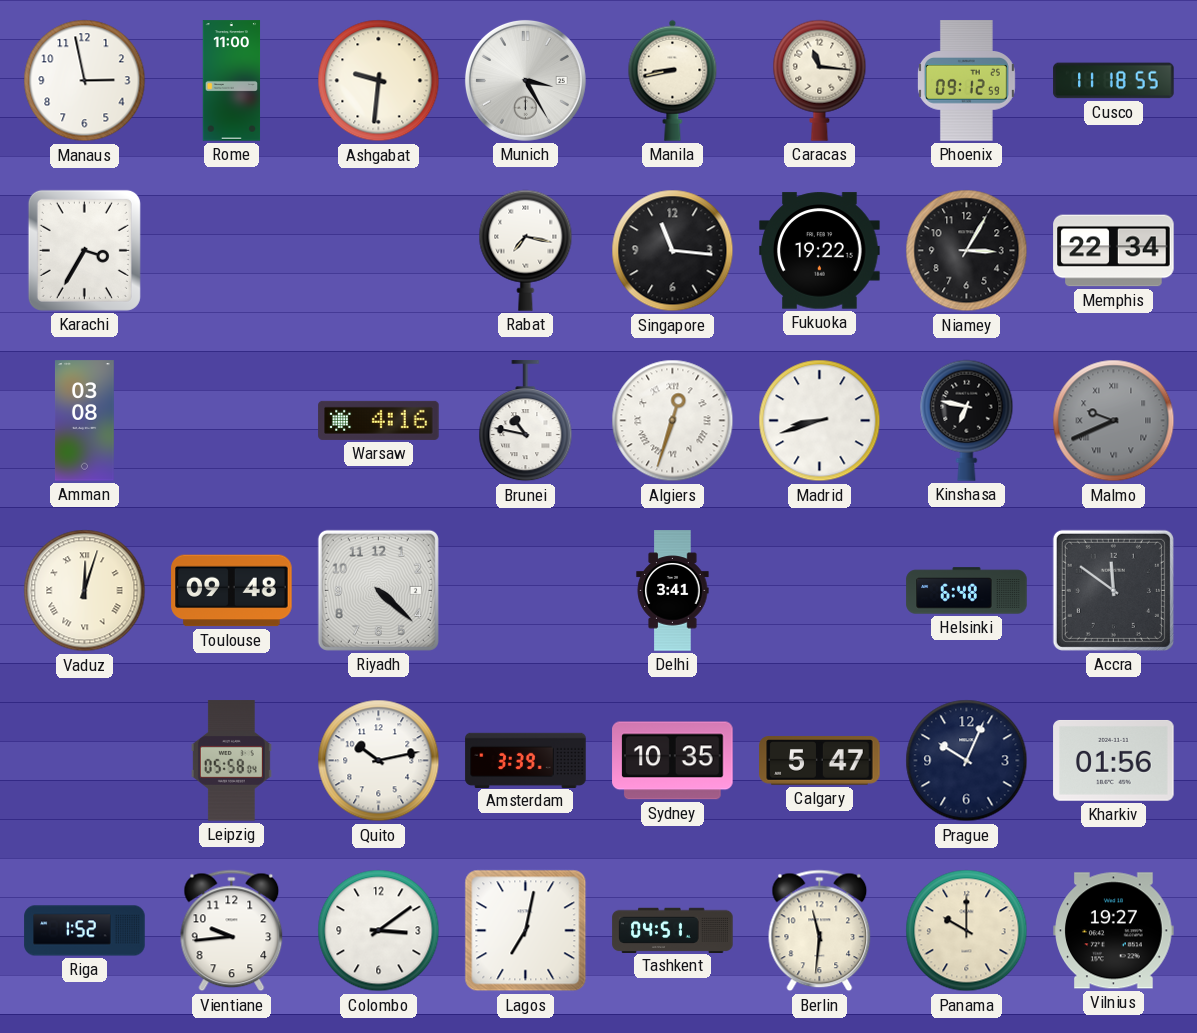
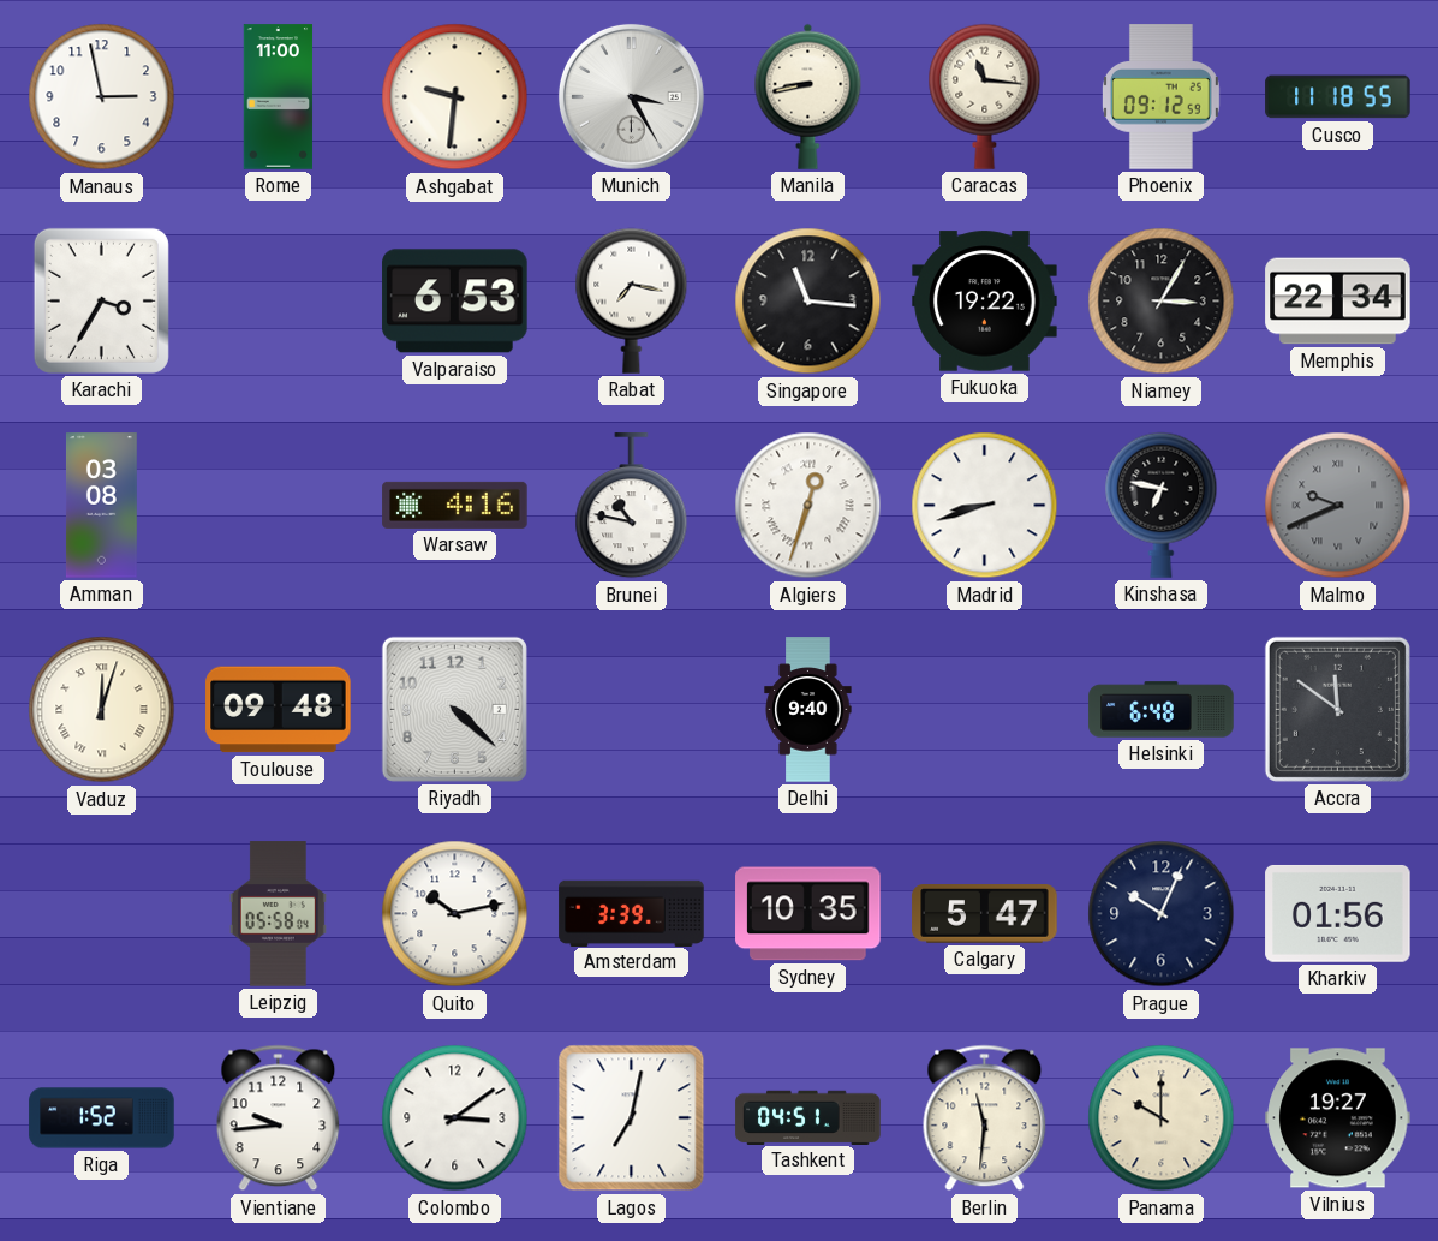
Valparaiso: none -> 6:53 (455, 302)
Delhi: 3:41 -> 9:40 (808, 710)
